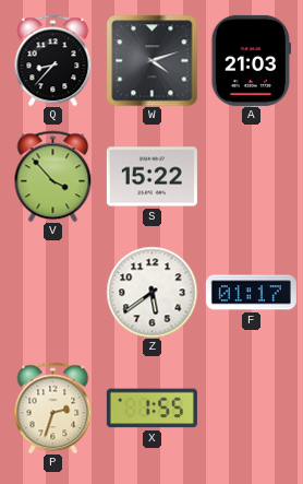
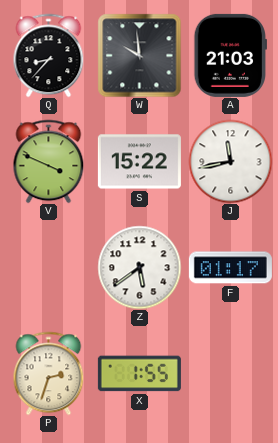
W: 4:12 -> 9:59 (139, 55)
V: 3:53 -> 3:49 (49, 161)
J: none -> 11:43 (230, 161)
